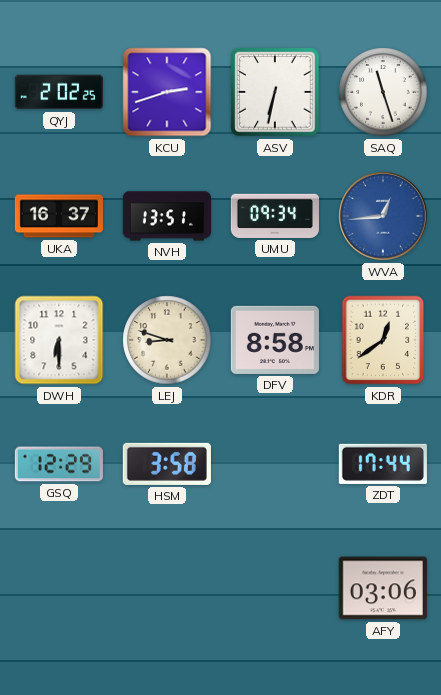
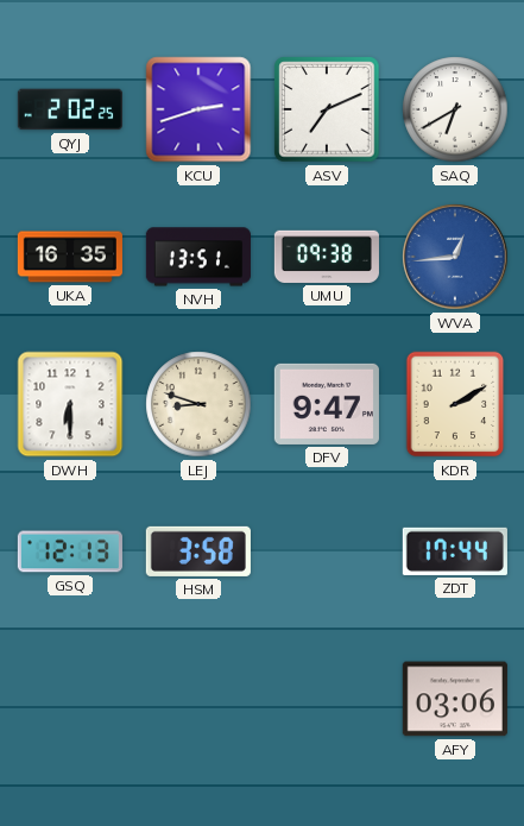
ASV: 6:32 -> 7:11 (327, 109)
SAQ: 11:27 -> 6:40 (455, 109)
UKA: 16:37 -> 16:35 (70, 257)
UMU: 09:34 -> 09:38 (327, 257)
DFV: 8:58 -> 9:47 (327, 404)
KDR: 12:39 -> 2:10 (455, 404)
GSQ: 12:29 -> 12:13 (70, 551)
